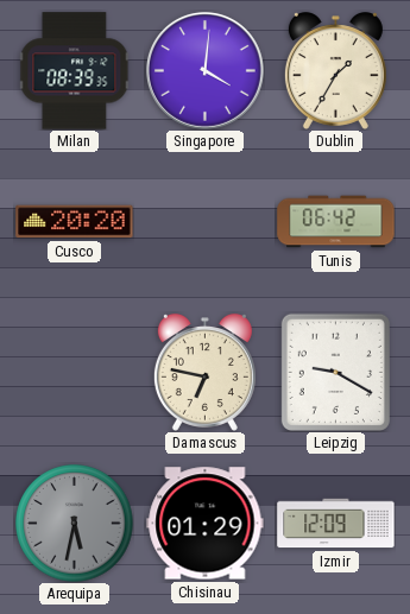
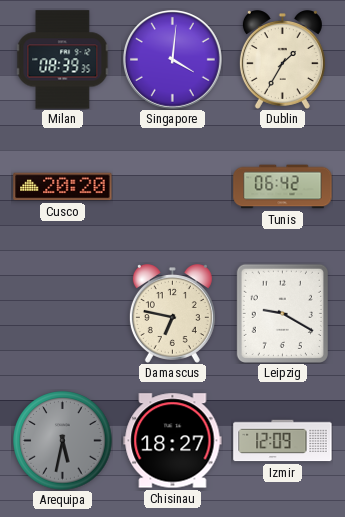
Chisinau: 01:29 -> 18:27 (173, 441)
